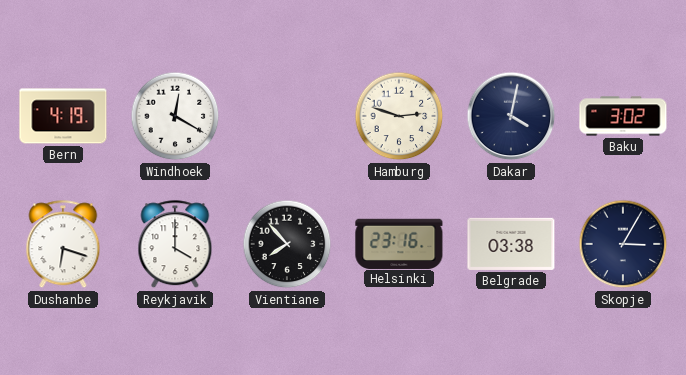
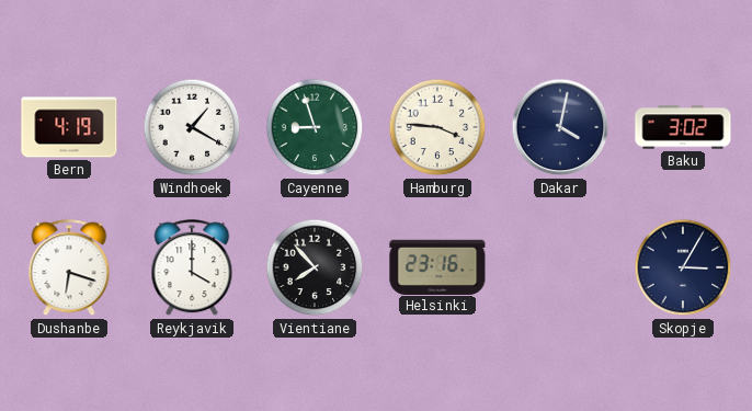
Windhoek: 12:20 -> 1:20 (192, 127)
Cayenne: none -> 8:57 (315, 127)
Hamburg: 2:48 -> 3:46 (437, 127)
Belgrade: 03:38 -> none (511, 244)
